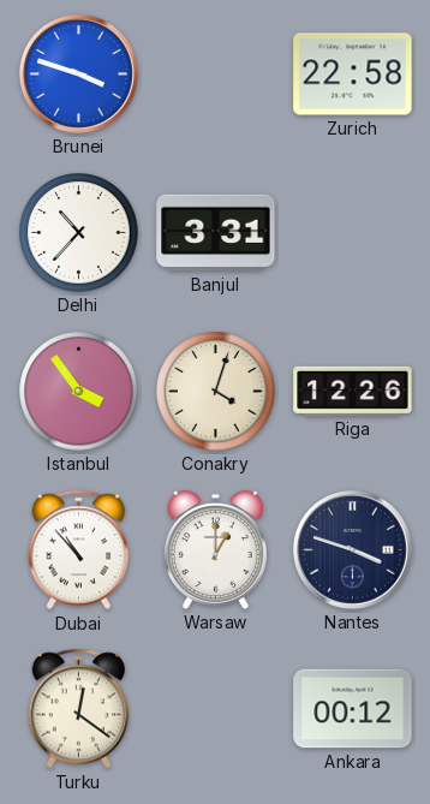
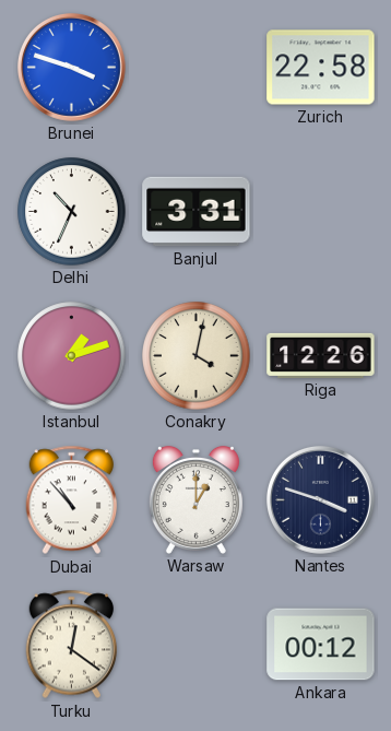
Delhi: 10:37 -> 10:34 (72, 212)
Istanbul: 3:54 -> 1:12 (72, 356)
Conakry: 4:03 -> 4:02 (197, 356)
